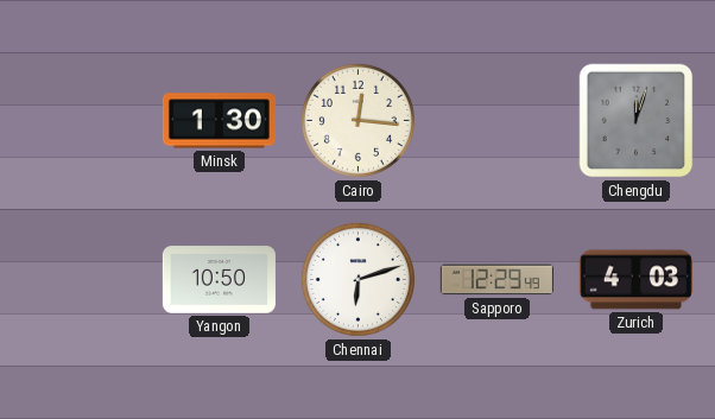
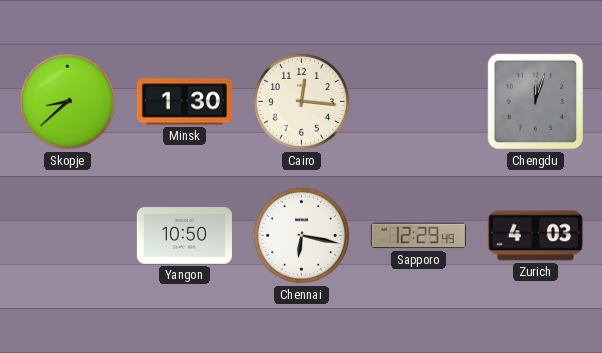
Skopje: none -> 8:38 (67, 101)
Chennai: 6:12 -> 6:17 (301, 235)
